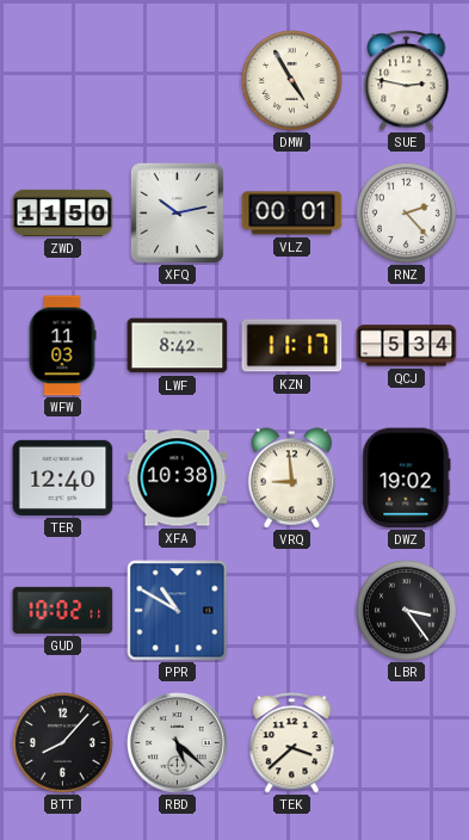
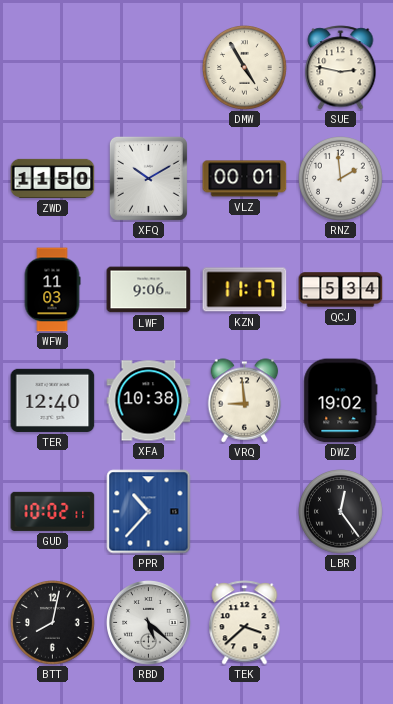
XFQ: 10:13 -> 10:10 (148, 178)
RNZ: 2:23 -> 1:59 (341, 179)
LWF: 8:42 -> 9:06 (149, 290)
PPR: 10:50 -> 10:37 (149, 512)
LBR: 3:24 -> 12:24 (341, 512)
BTT: 8:07 -> 8:02 (53, 623)
